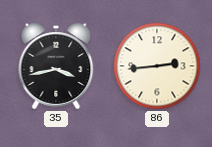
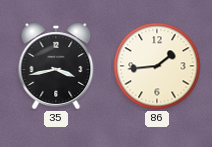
86: 2:44 -> 1:44 (157, 66)
